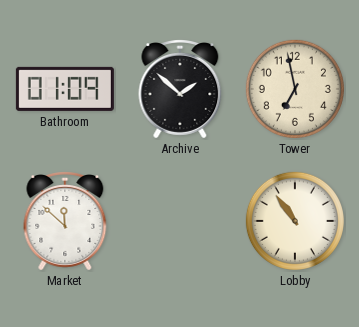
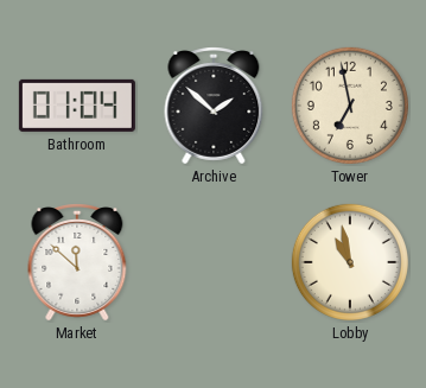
Bathroom: 01:09 -> 01:04 (77, 106)
Lobby: 10:54 -> 10:58 (350, 262)
